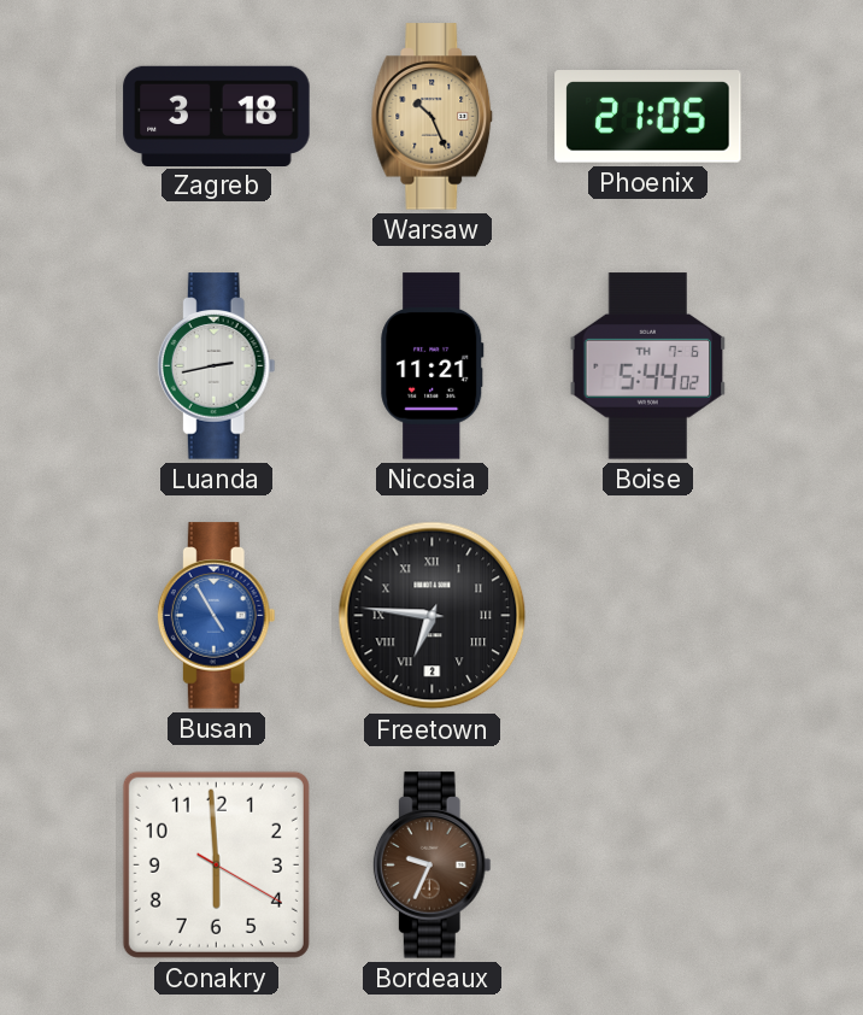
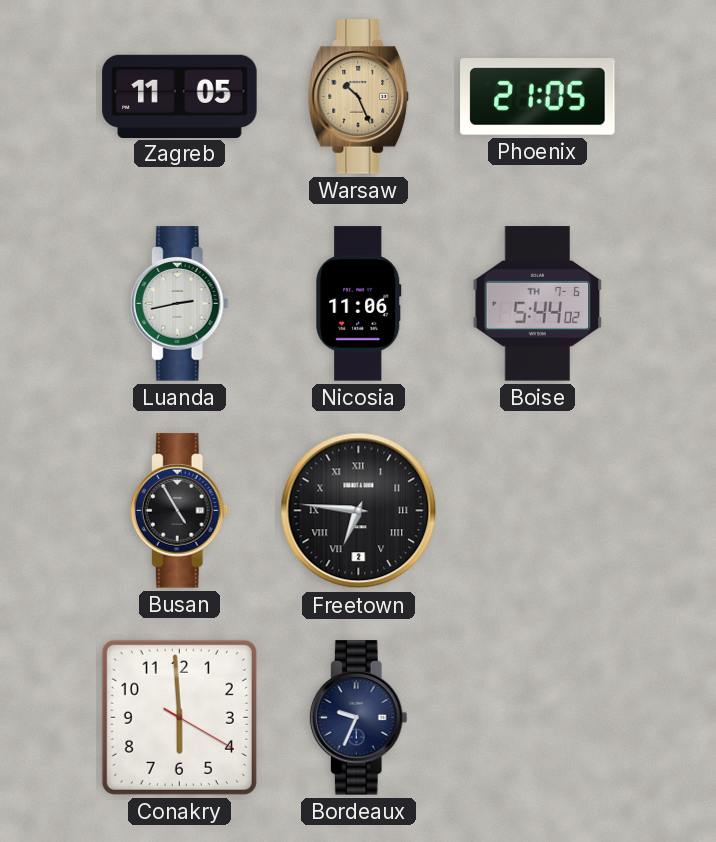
Zagreb: 3:18 -> 11:05 (180, 96)
Nicosia: 11:21 -> 11:06 (359, 304)
Busan dial: blue -> black (179, 511)
Bordeaux dial: brown -> navy (358, 718)
